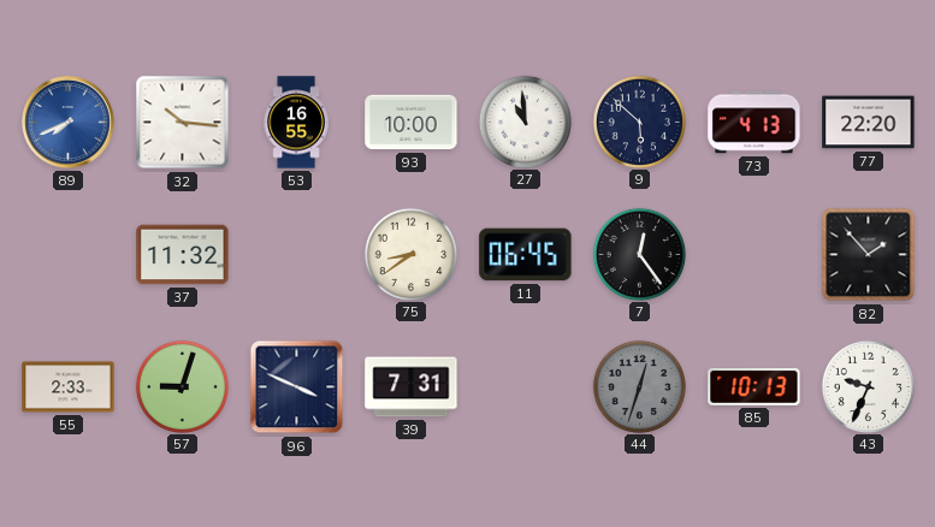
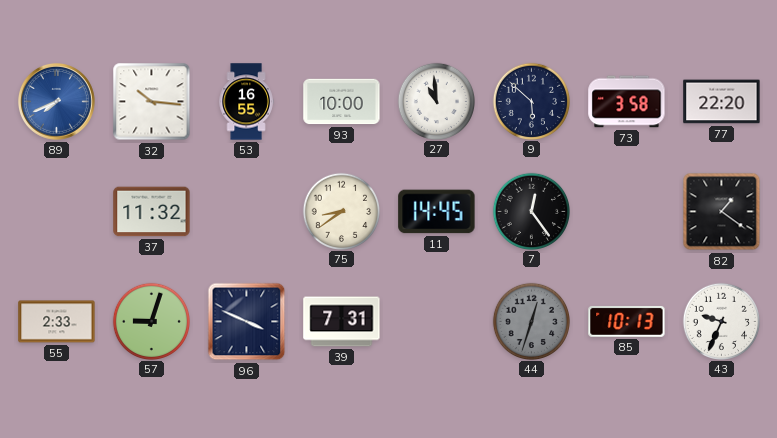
73: 4:13 -> 3:58 (627, 102)
11: 06:45 -> 14:45 (437, 212)
82: 1:53 -> 1:21 (722, 212)
